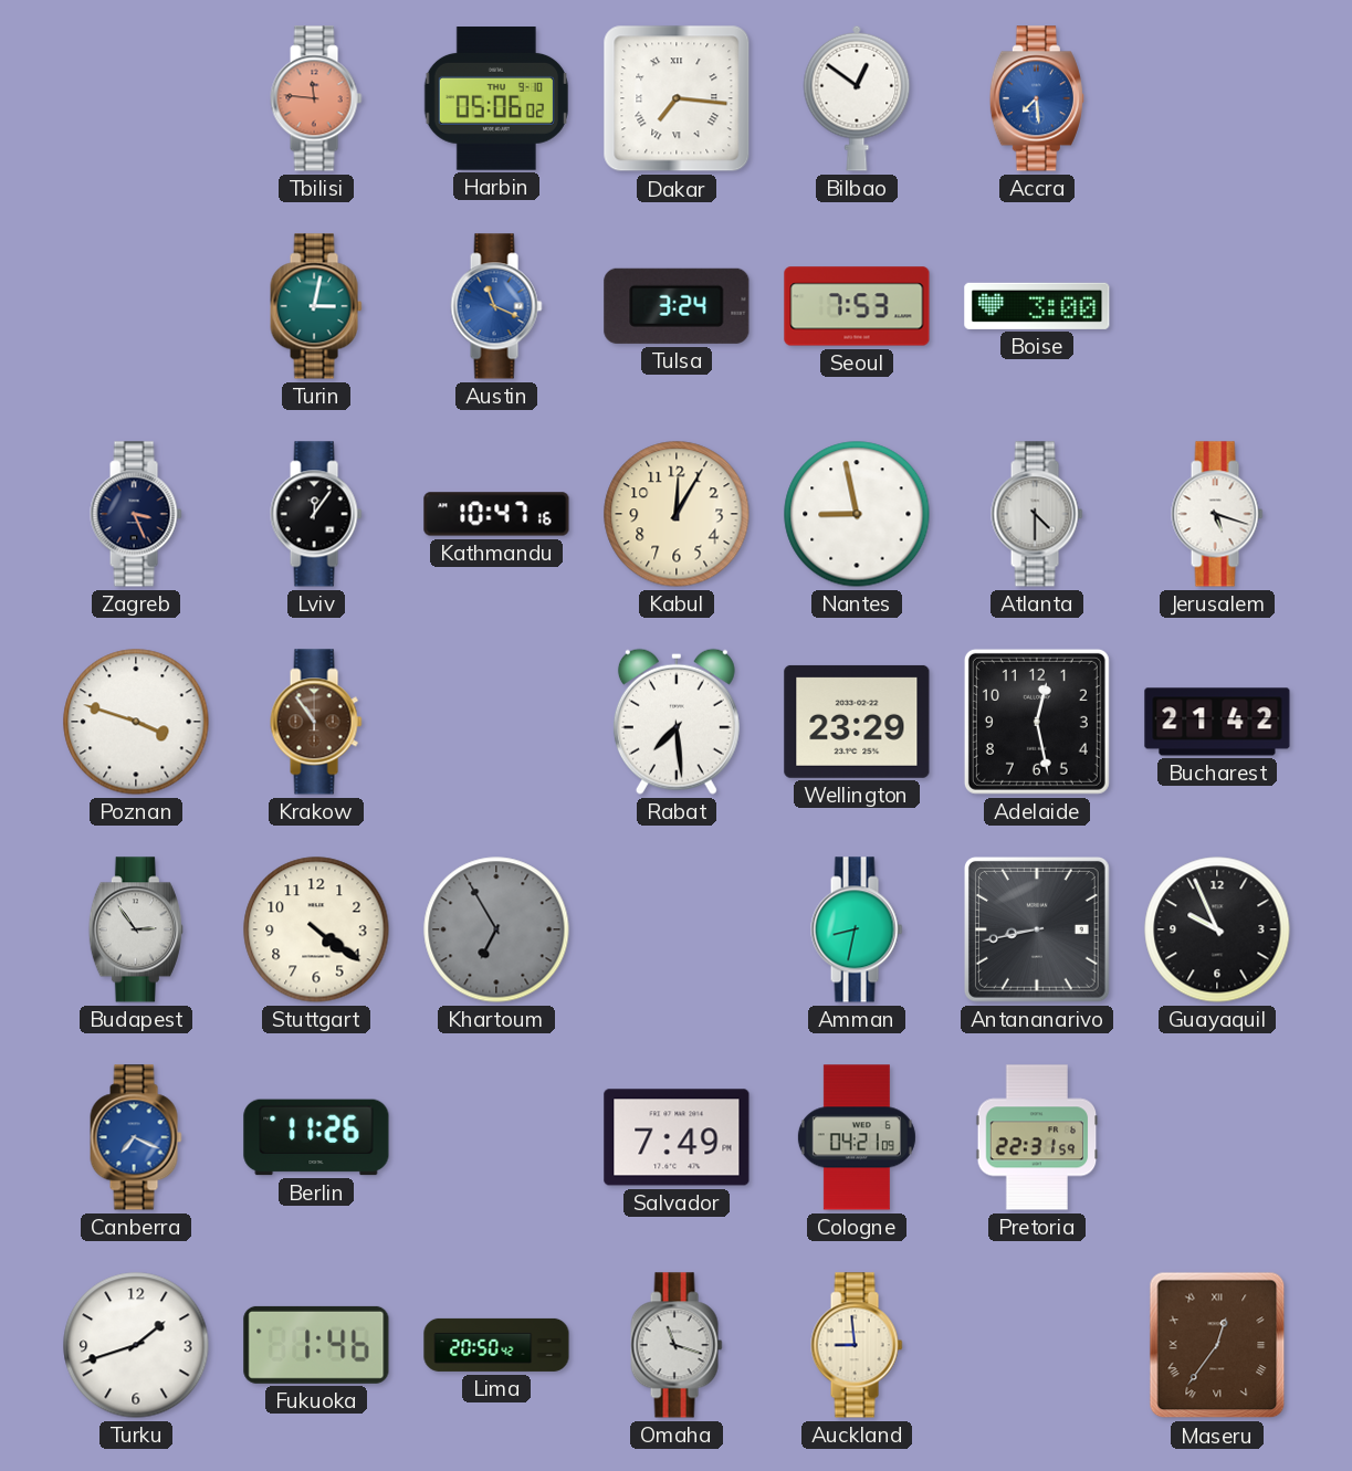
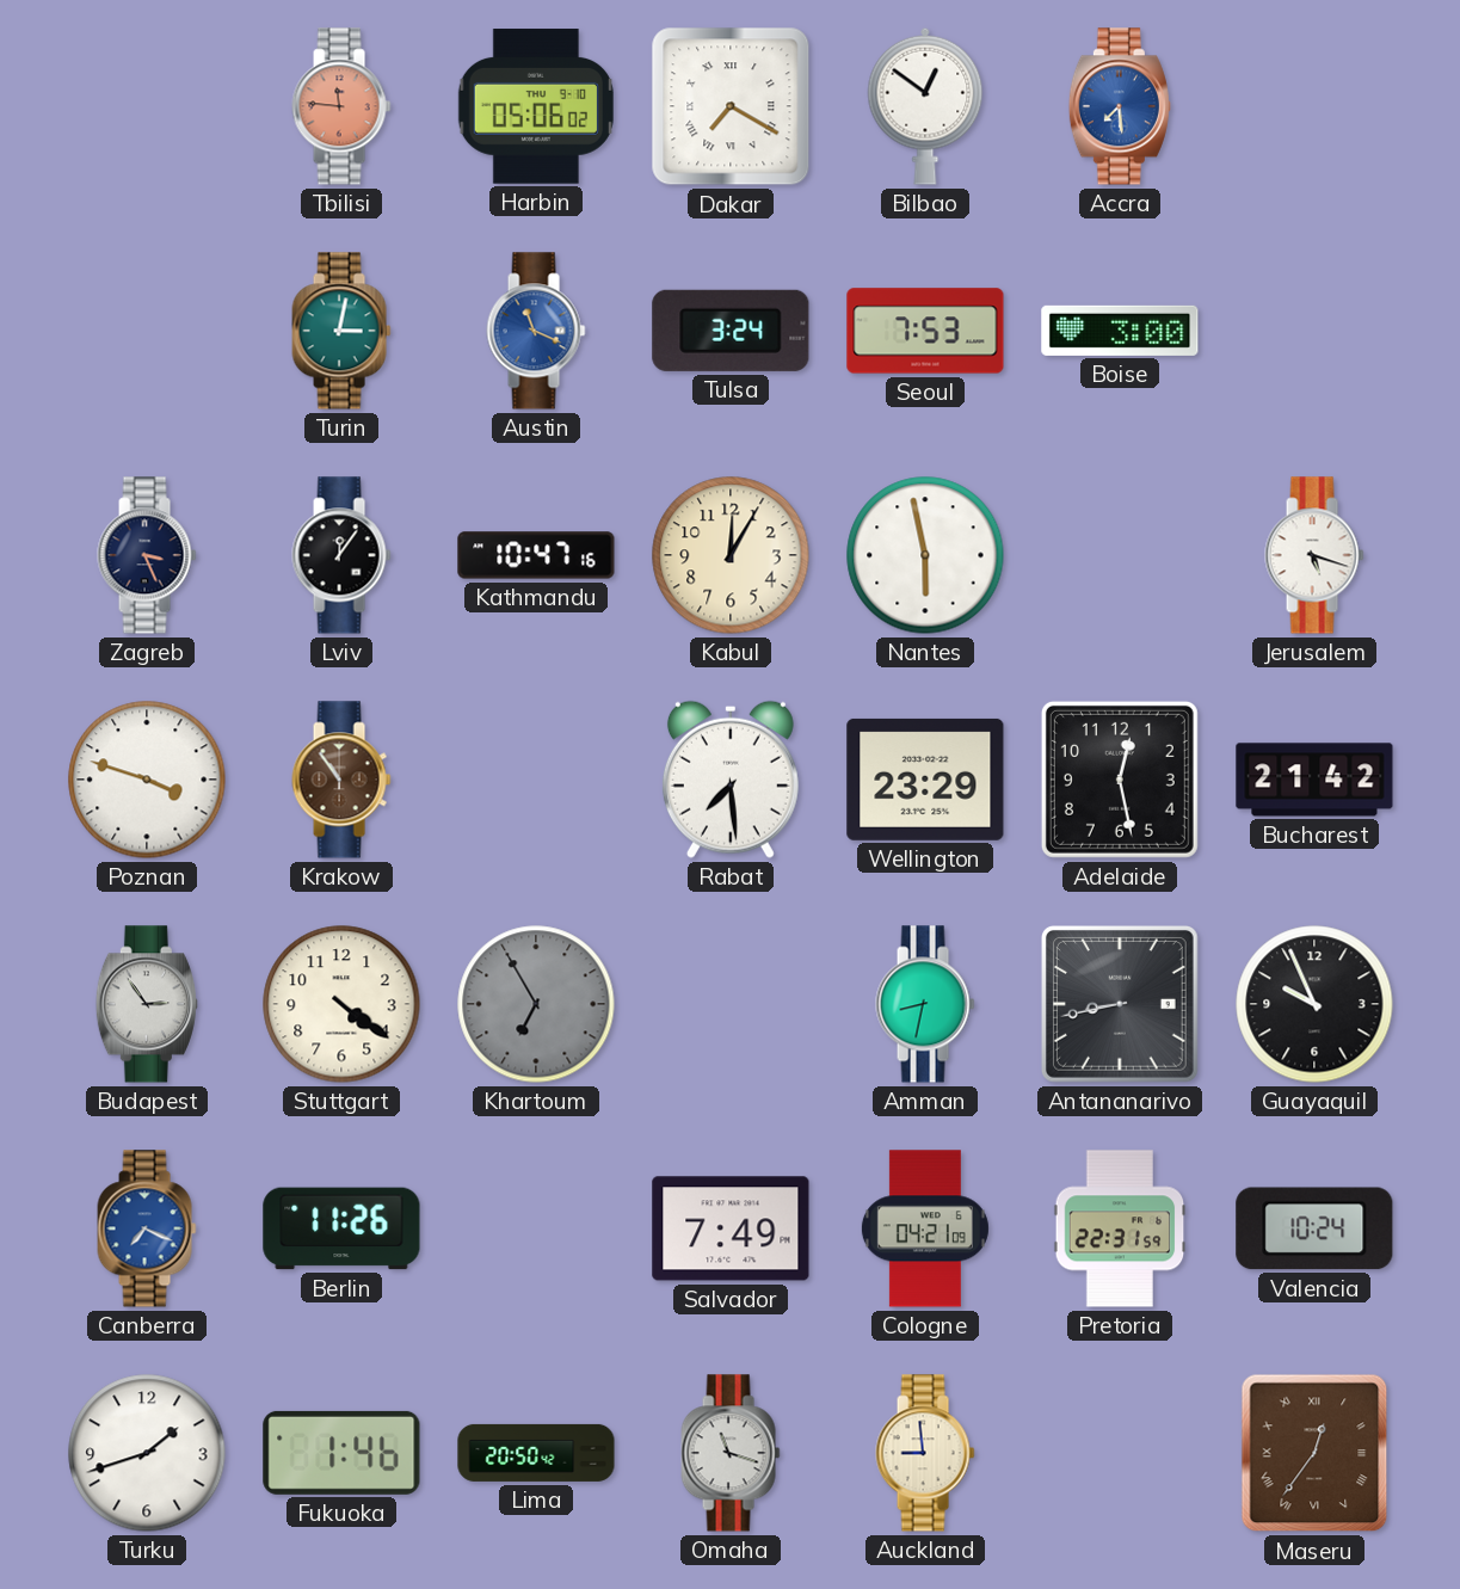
Dakar: 7:16 -> 7:20 (731, 106)
Nantes: 8:58 -> 5:58 (925, 555)
Atlanta: 4:30 -> none (1037, 514)
Valencia: none -> 10:24 (1314, 1228)
